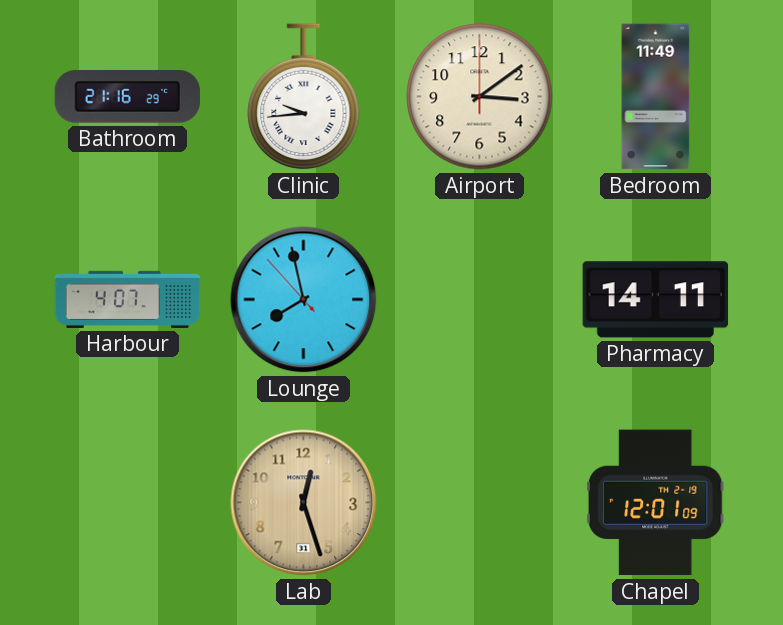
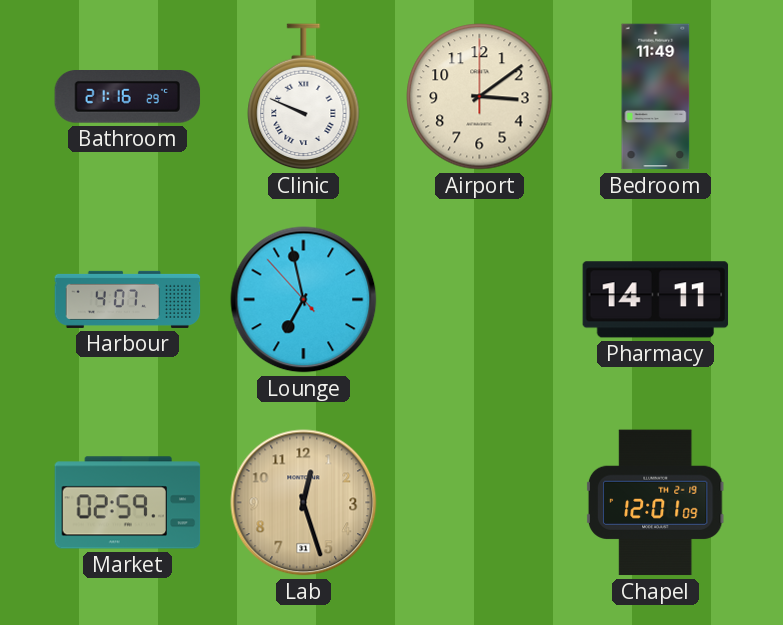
Clinic: 9:44 -> 9:49 (304, 97)
Lounge: 7:57 -> 6:57 (304, 300)
Market: none -> 02:59 (128, 503)
